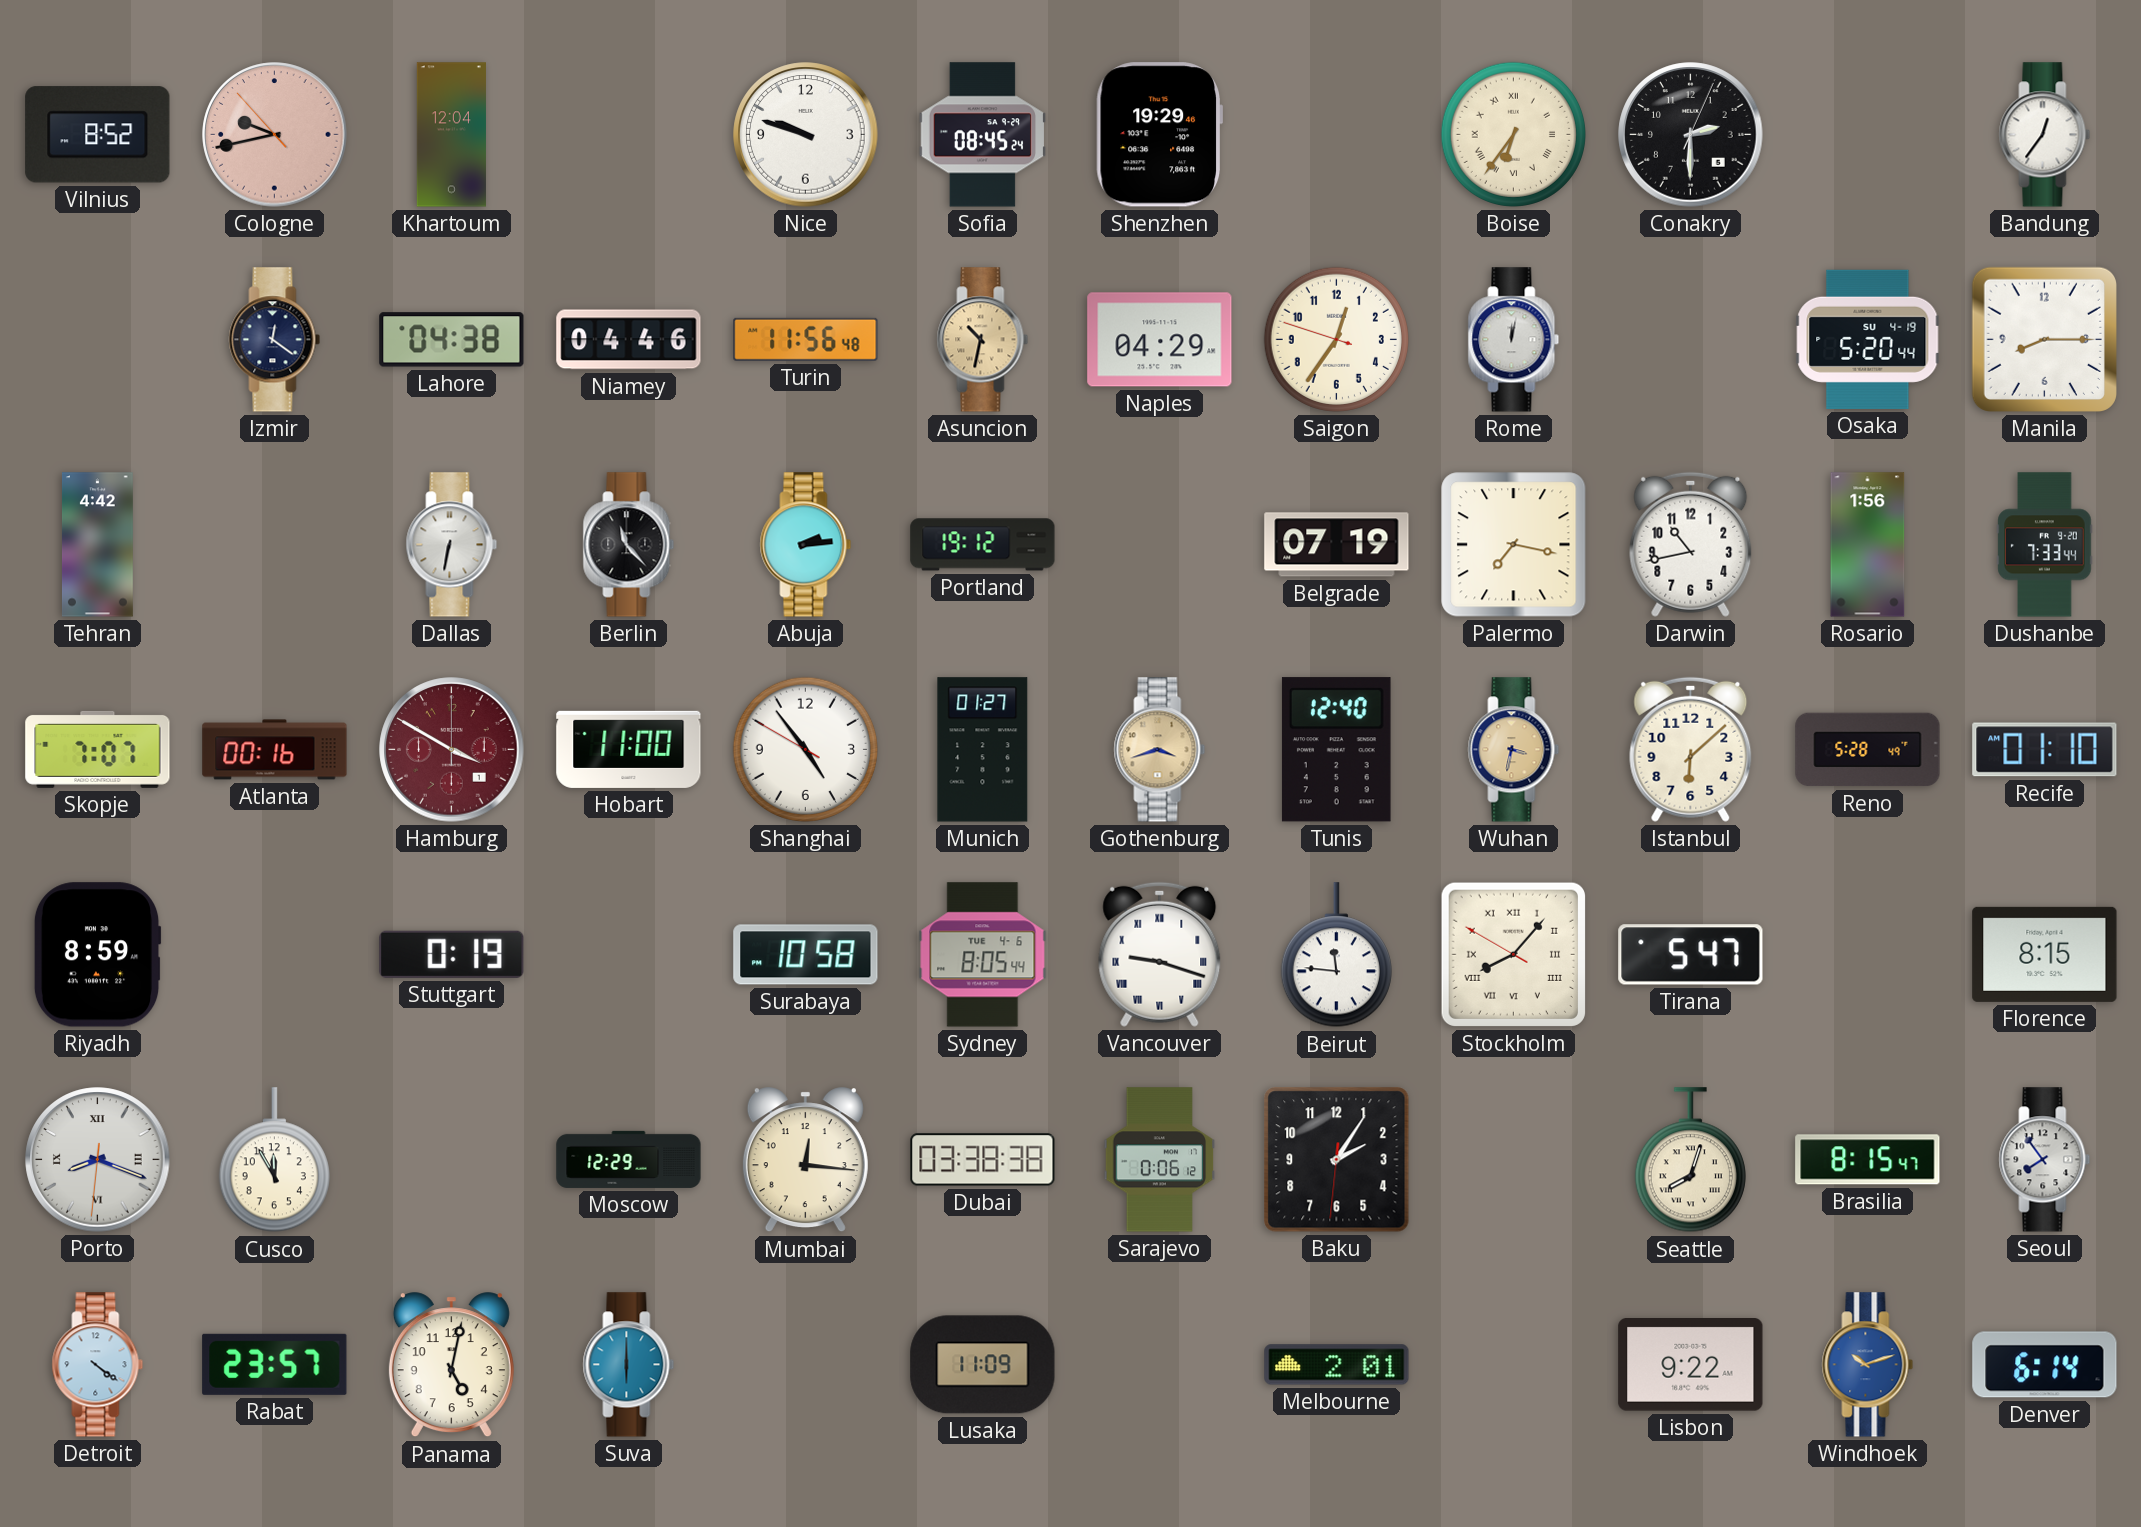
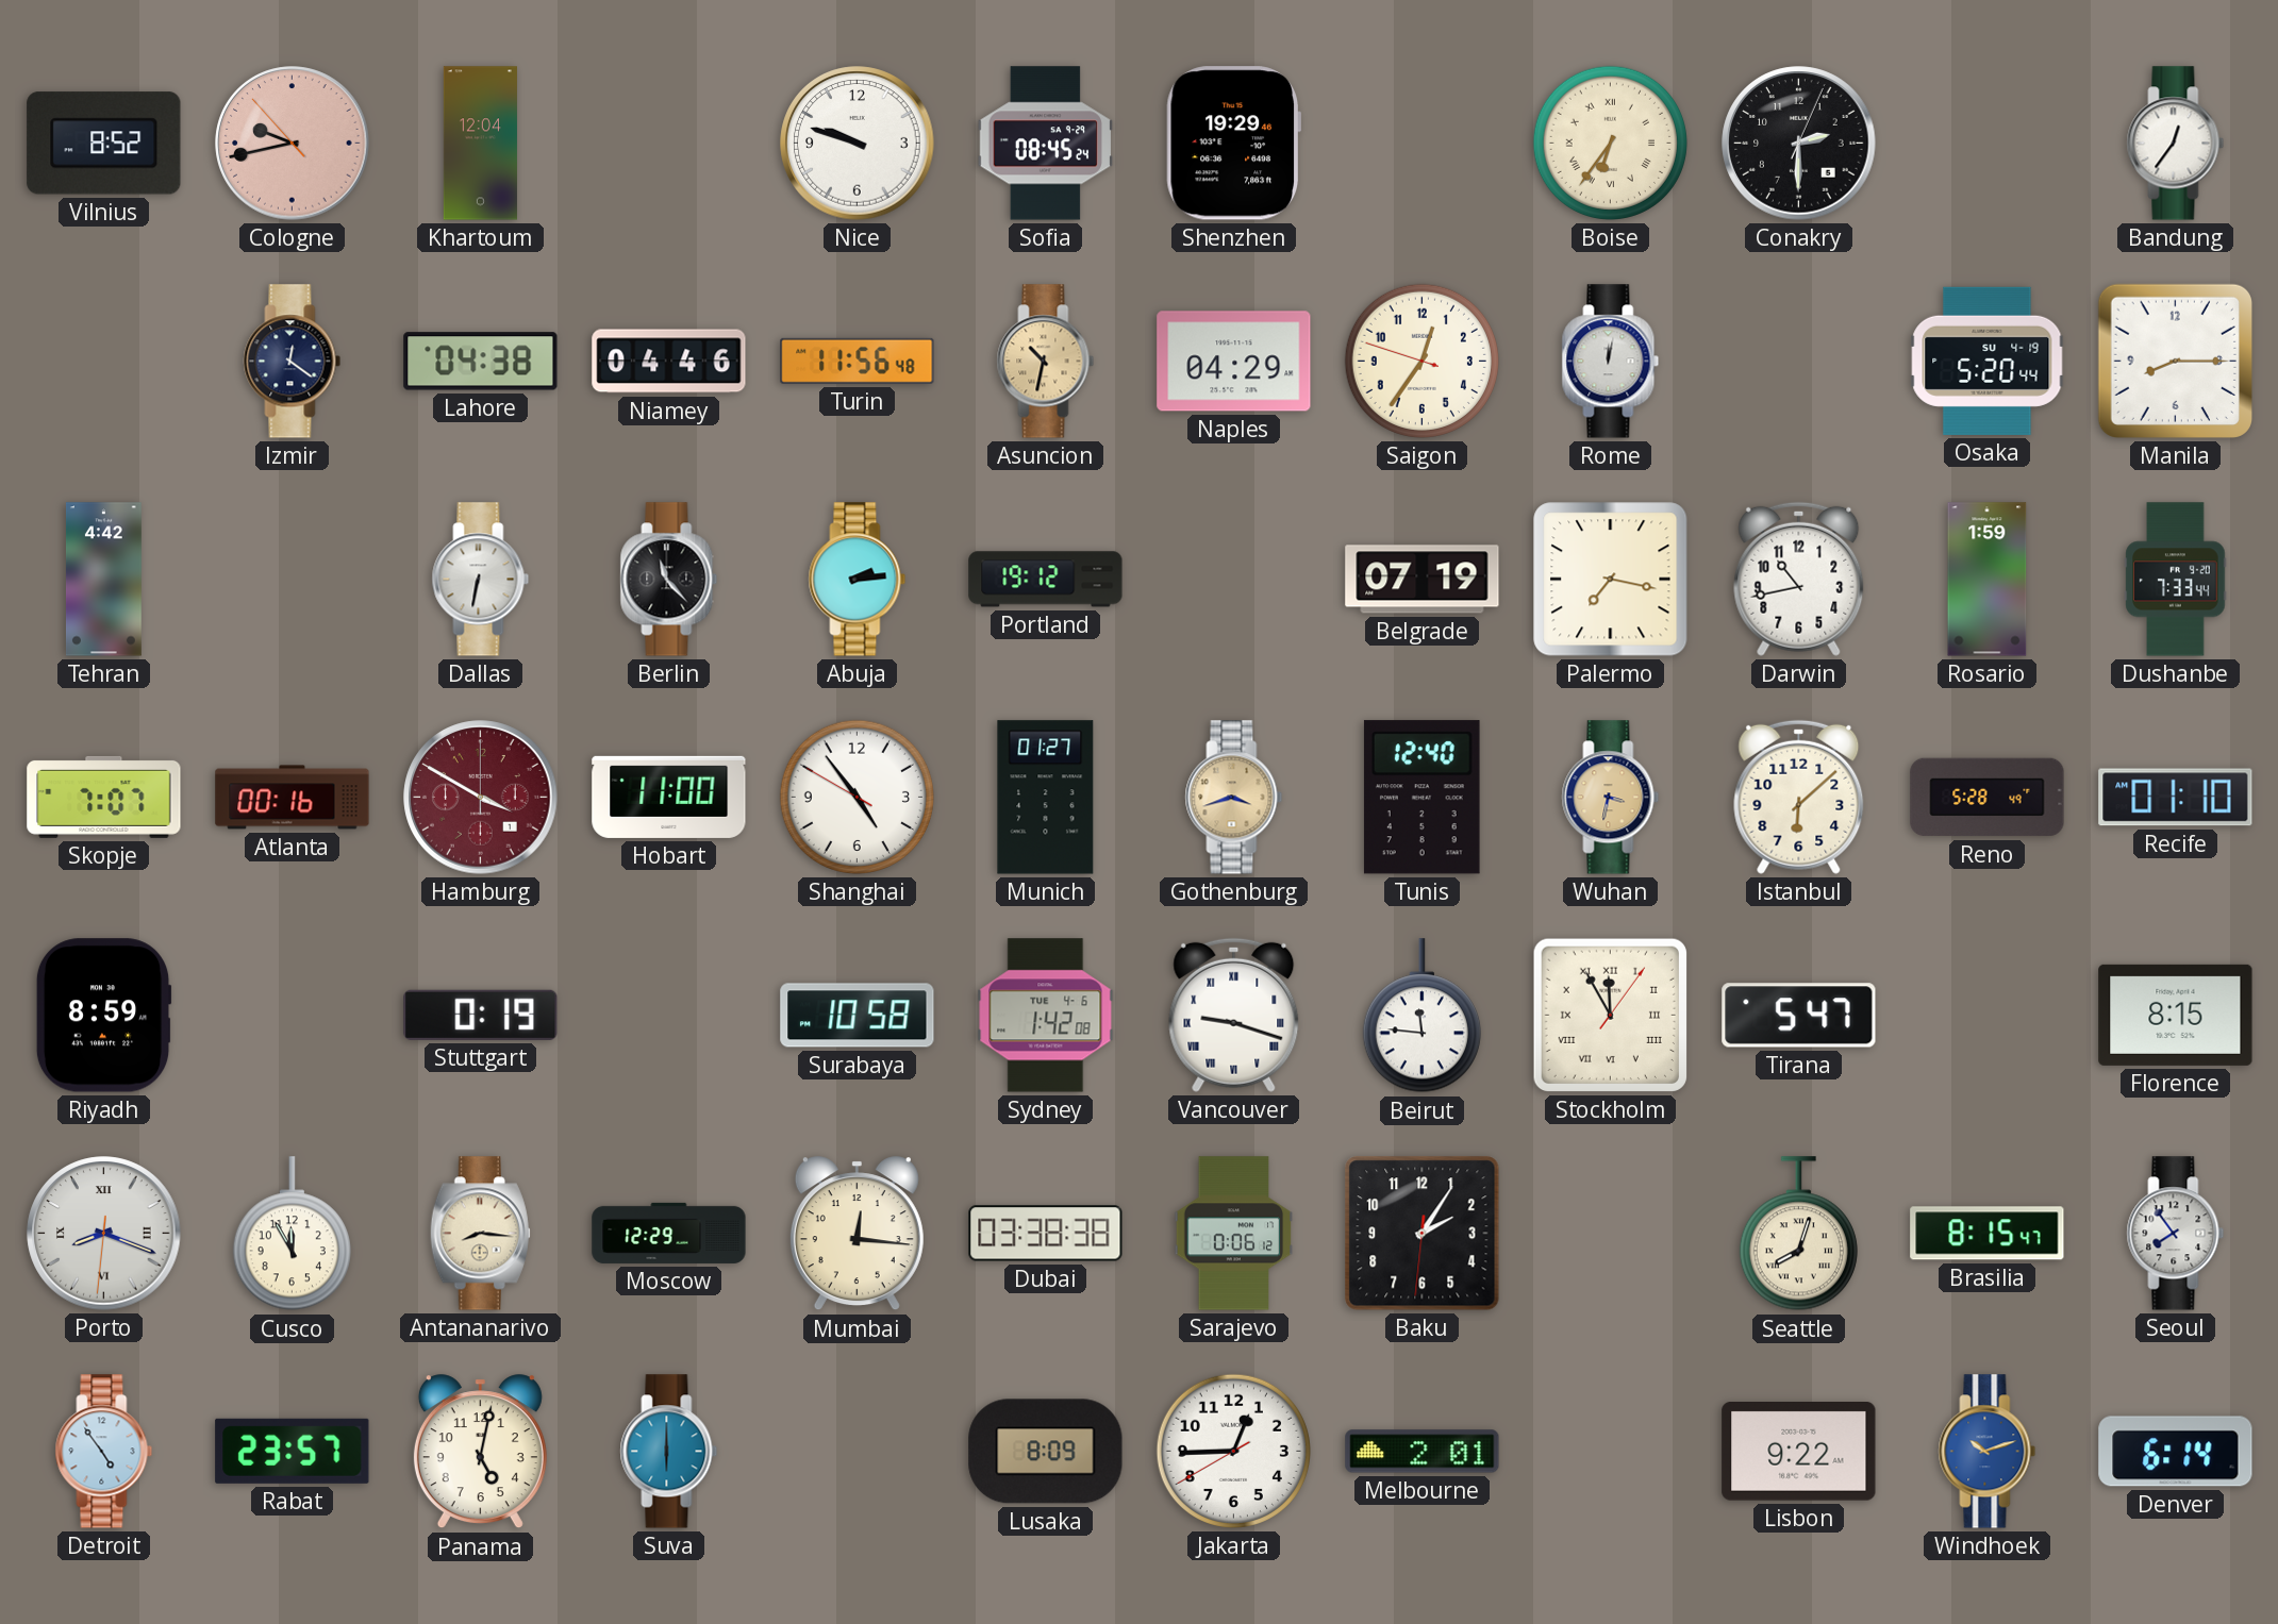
Rosario: 1:56 -> 1:59 (1988, 580)
Sydney: 8:05 -> 1:42 (1046, 1016)
Stockholm: 8:06 -> 11:55 (1610, 1015)
Antananarivo: none -> 8:16 (480, 1234)
Detroit: 4:21 -> 4:54 (104, 1452)
Lusaka: 11:09 -> 8:09 (1046, 1452)
Jakarta: none -> 12:44 (1233, 1451)
